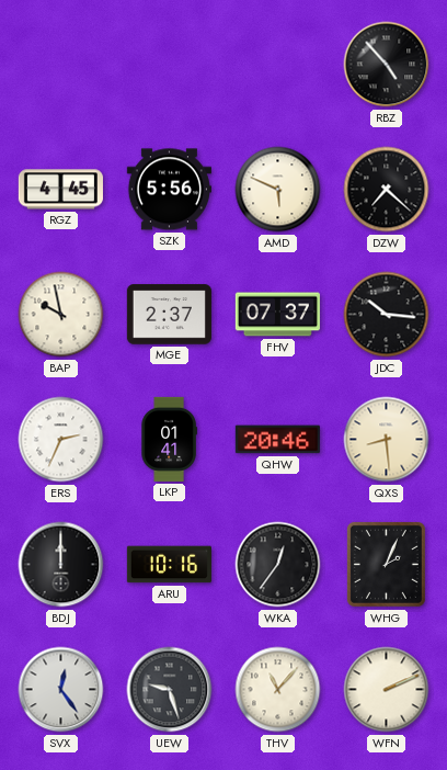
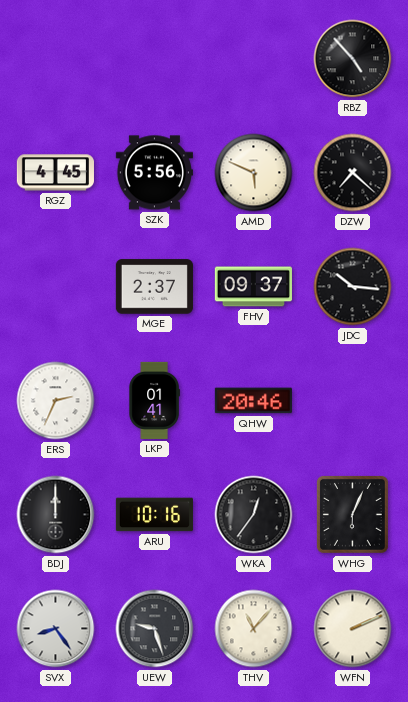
BAP: 9:58 -> none (61, 315)
FHV: 07:37 -> 09:37 (253, 287)
QXS: 8:29 -> none (387, 440)
WHG: 2:04 -> 6:04 (352, 514)
SVX: 12:24 -> 8:24 (56, 629)
